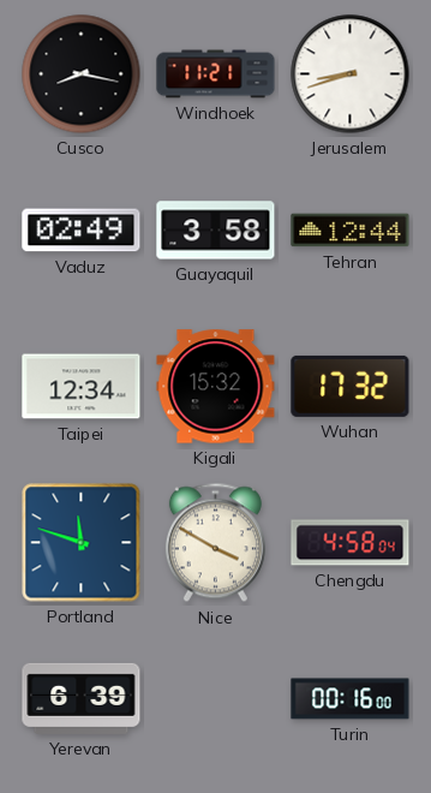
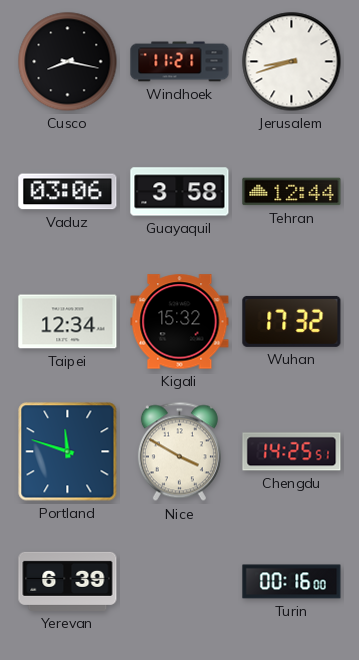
Vaduz: 02:49 -> 03:06 (68, 192)
Chengdu: 4:58 -> 14:25 (292, 452)
